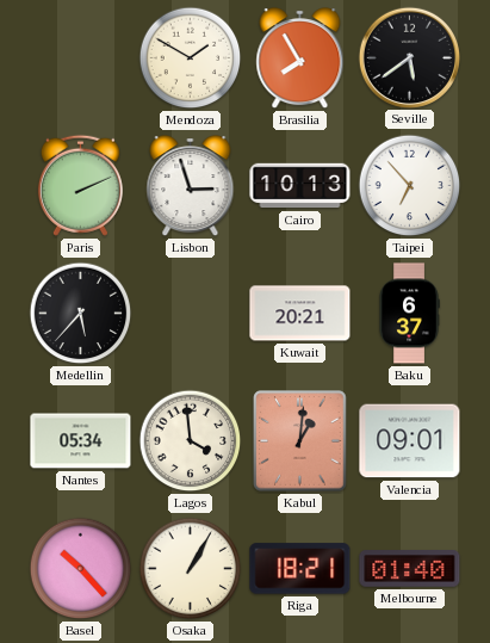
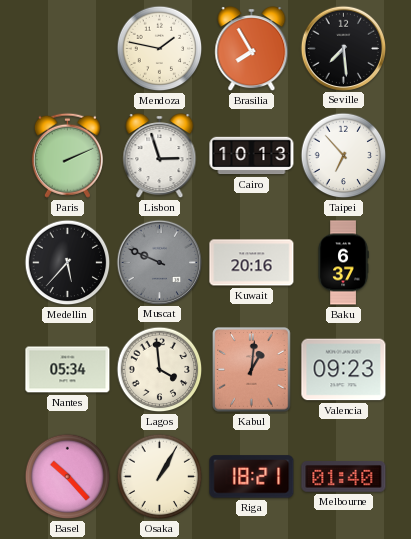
Mendoza: 1:50 -> 1:47 (160, 49)
Seville: 5:39 -> 7:29 (343, 48)
Muscat: none -> 9:49 (159, 262)
Kuwait: 20:21 -> 20:16 (252, 263)
Valencia: 09:01 -> 09:23 (344, 370)
